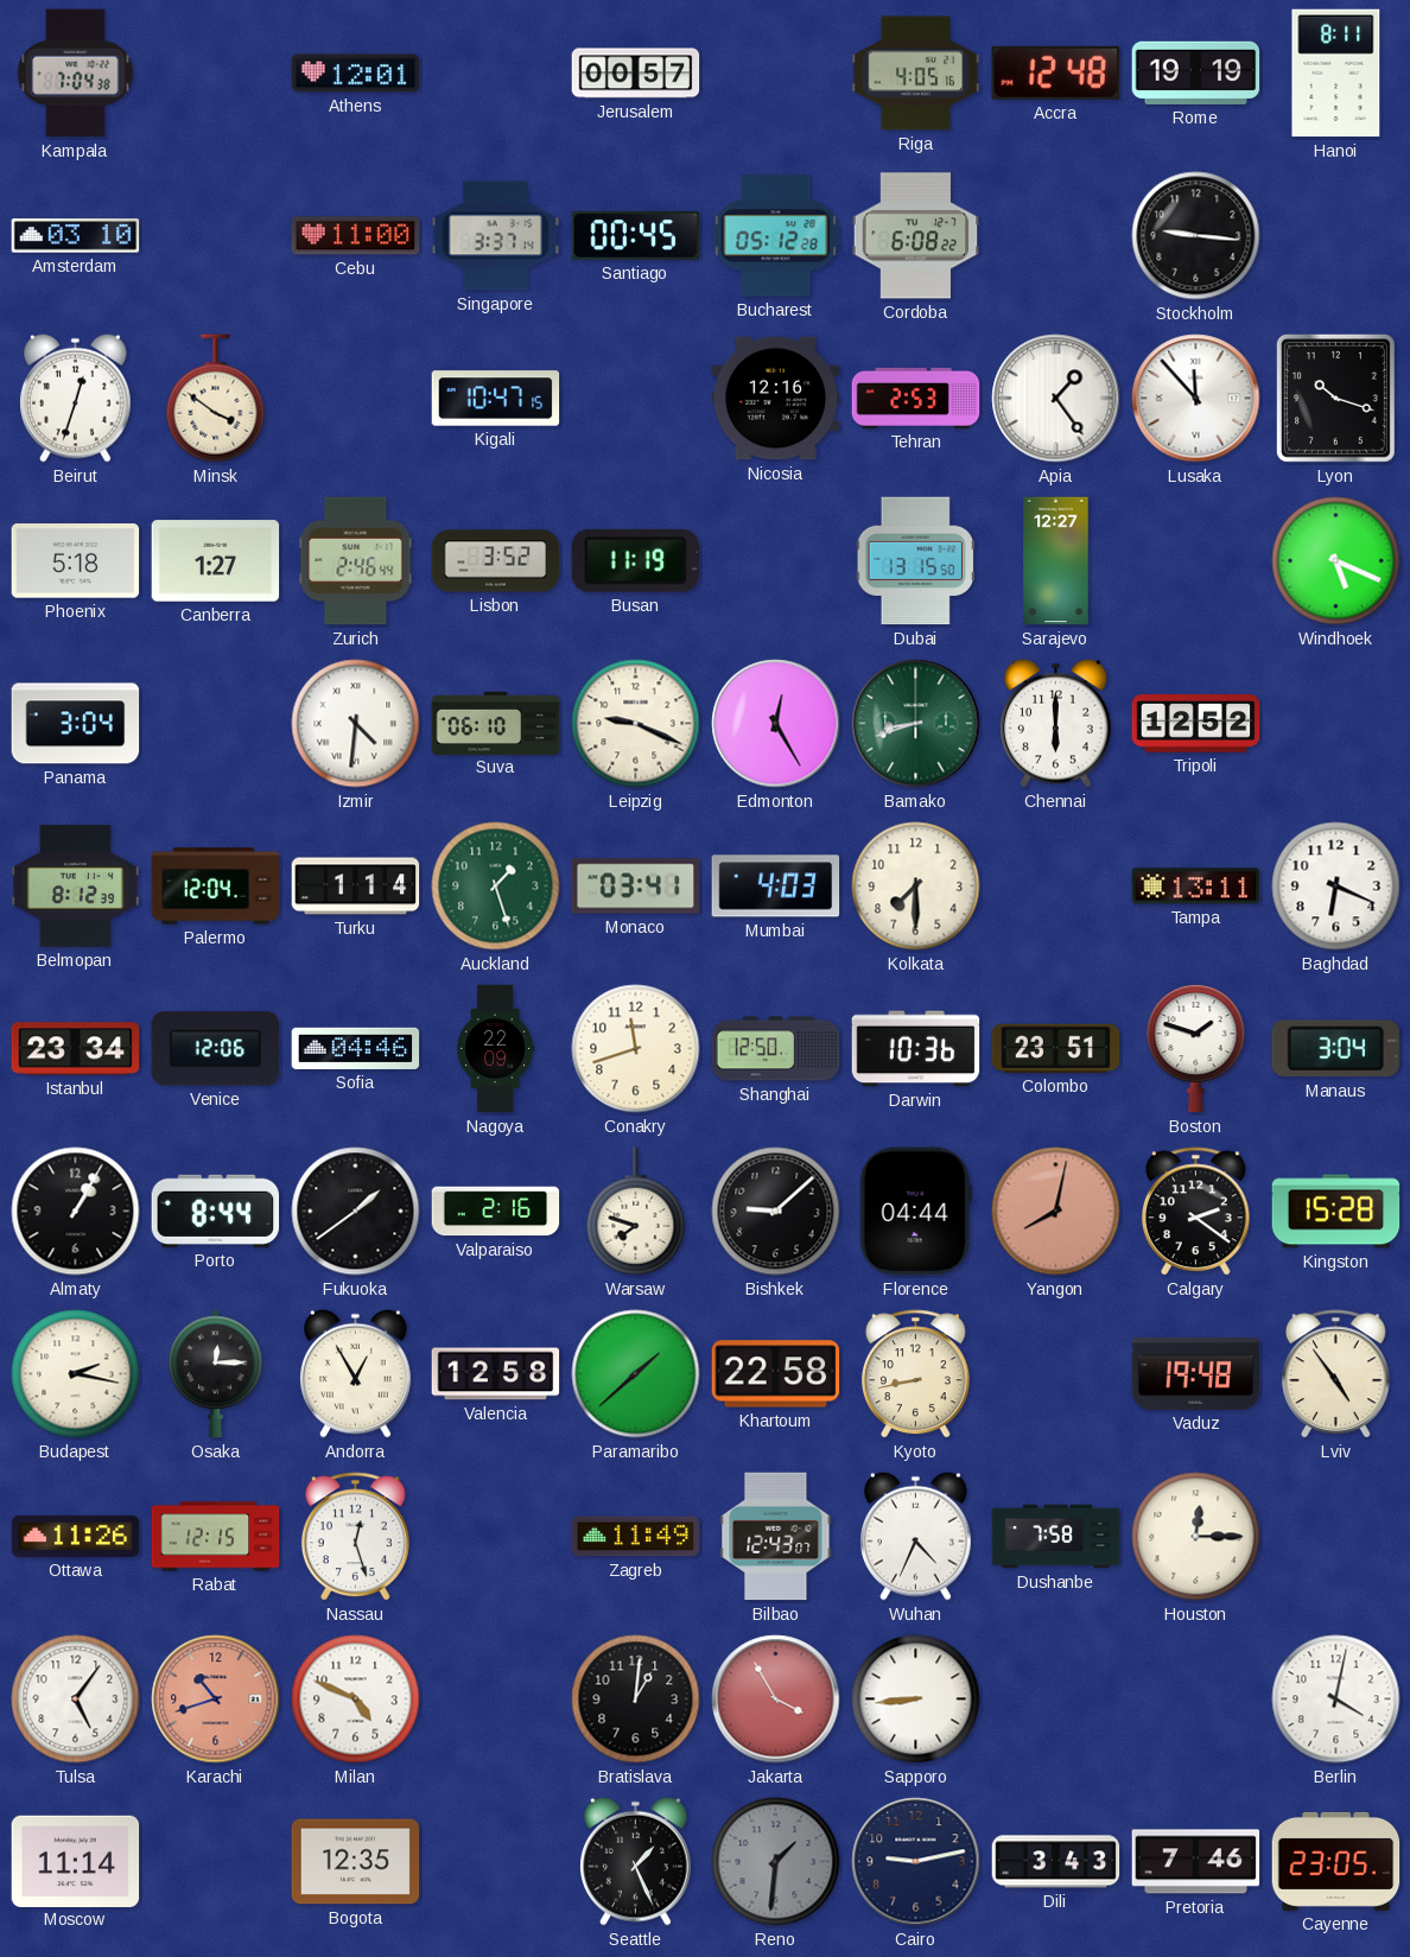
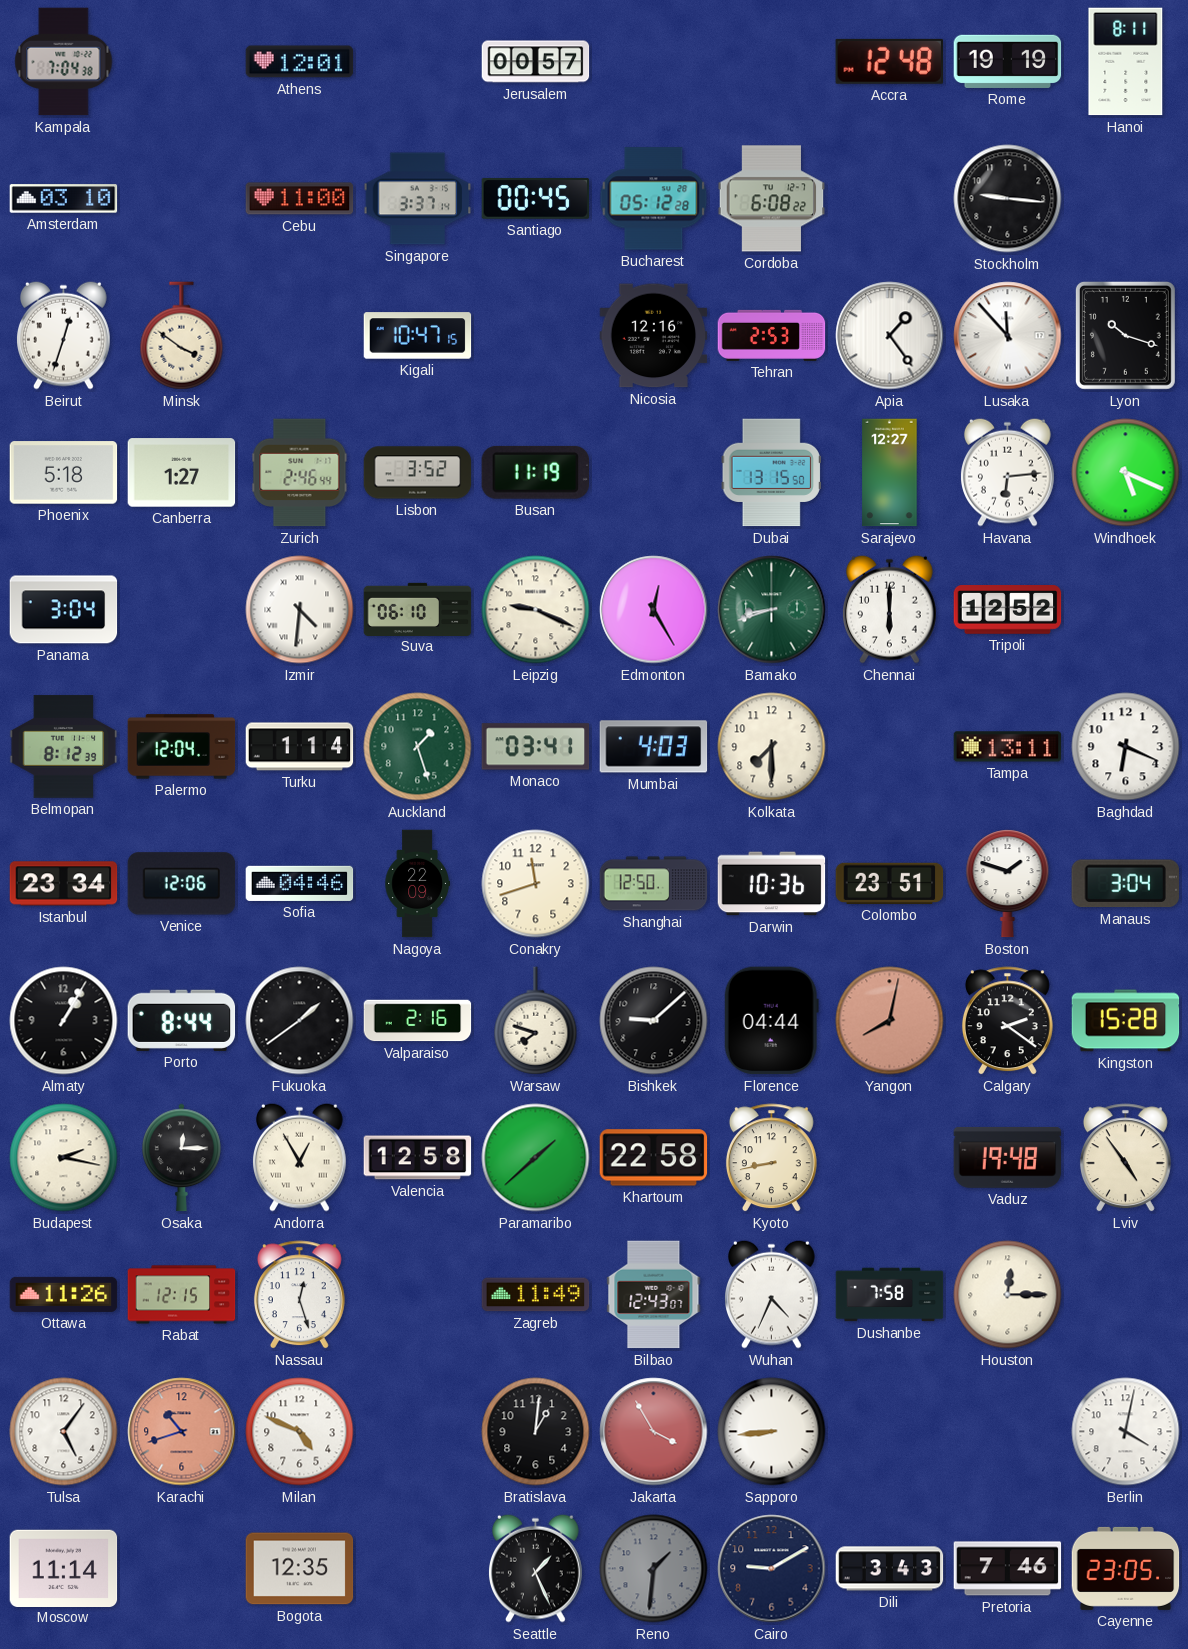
Riga: 4:05 -> none (916, 74)
Havana: none -> 6:14 (1008, 472)
Cairo: 9:13 -> 9:10 (772, 1569)
